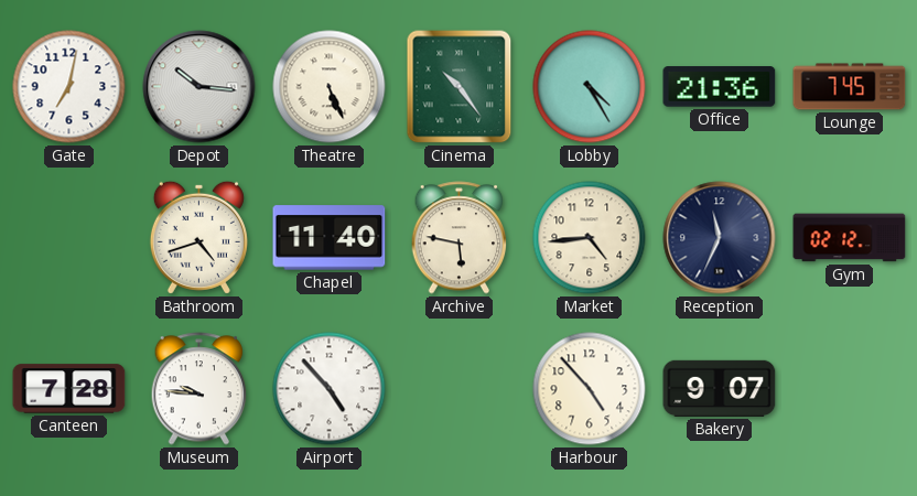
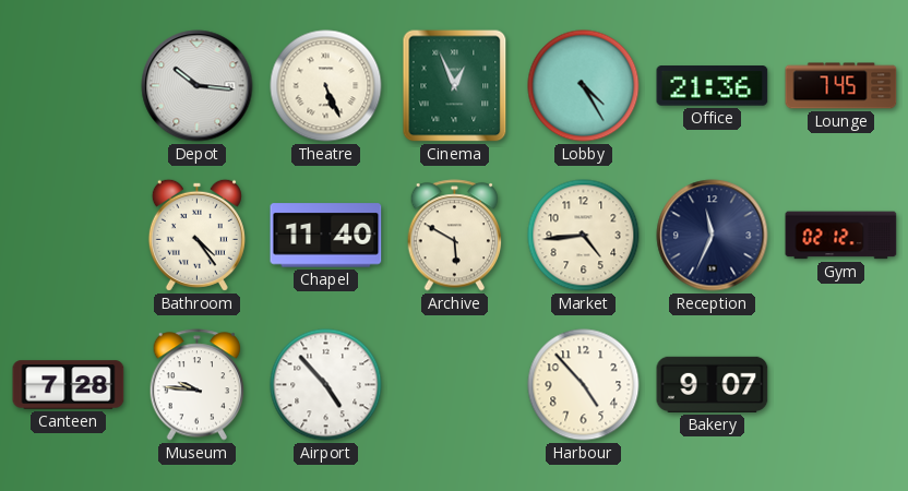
Gate: 7:02 -> none (69, 87)
Cinema: 10:24 -> 12:56 (455, 86)
Bathroom: 4:42 -> 4:24 (196, 235)
Archive: 5:47 -> 5:50 (455, 236)
